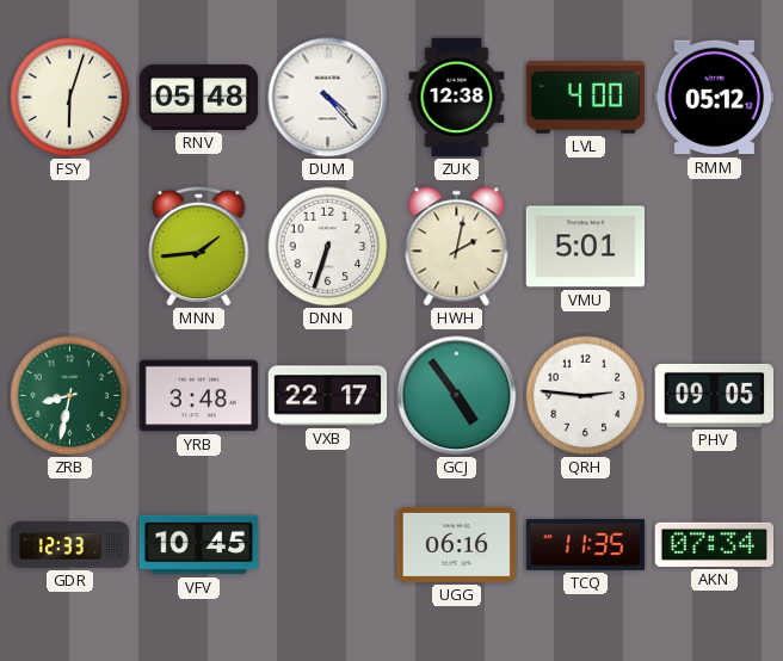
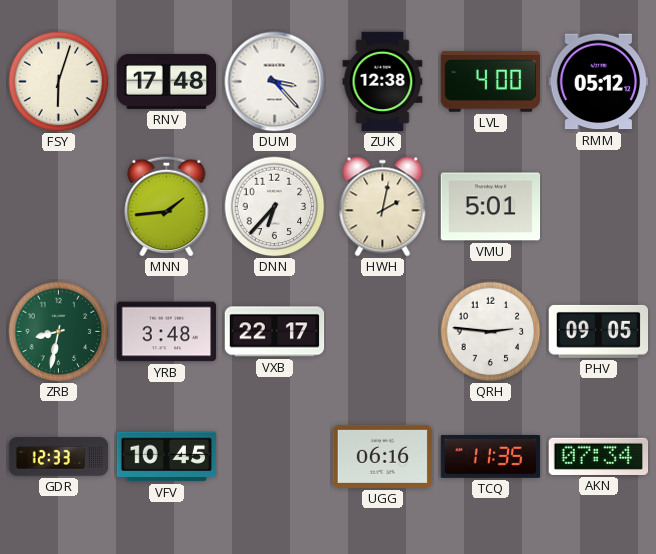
RNV: 05:48 -> 17:48 (167, 81)
DUM: 4:23 -> 3:23 (275, 82)
DNN: 6:33 -> 6:37 (275, 207)
GCJ: 4:54 -> none (457, 396)
